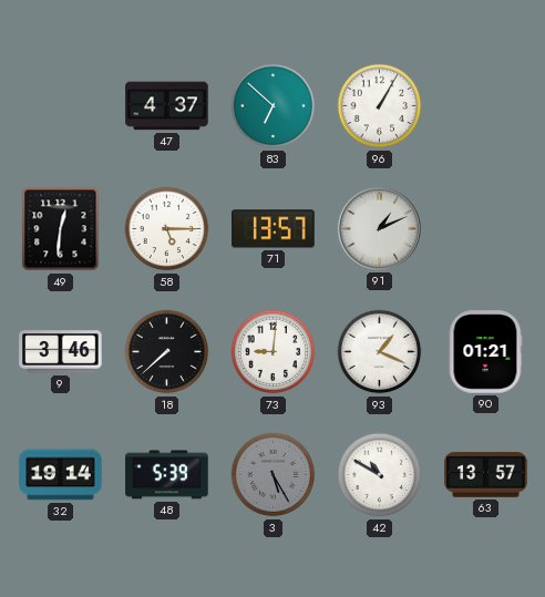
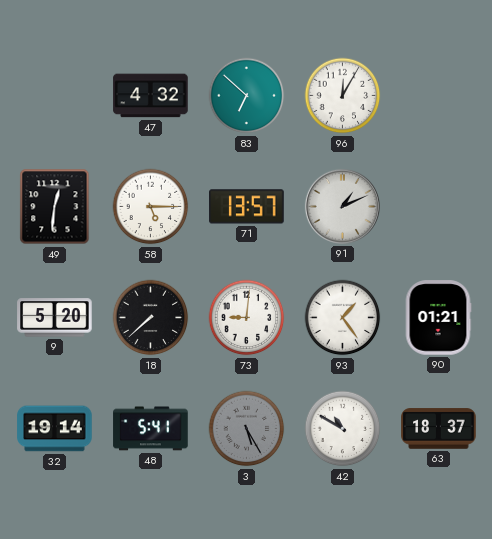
47: 4:37 -> 4:32 (151, 96)
96: 1:05 -> 12:05 (343, 96)
9: 3:46 -> 5:20 (55, 318)
93: 1:19 -> 1:24 (343, 318)
48: 5:39 -> 5:41 (151, 429)
63: 13:57 -> 18:37 (439, 429)
